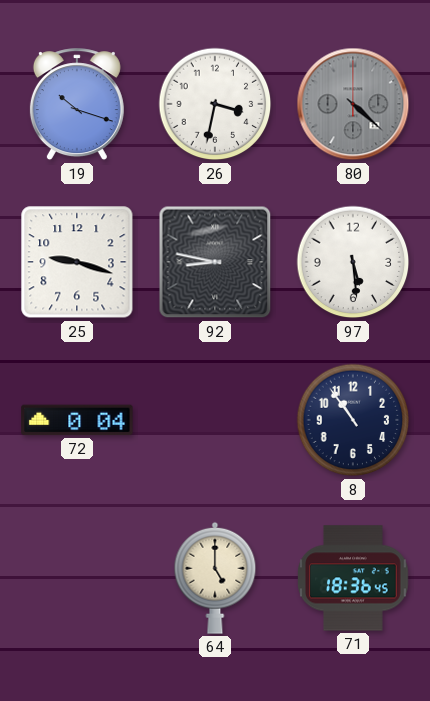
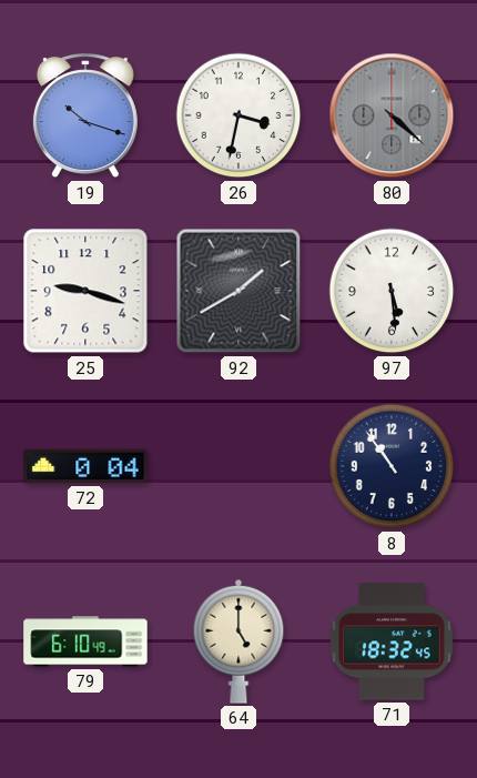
92: 8:47 -> 1:40 (238, 291)
79: none -> 6:10 (85, 641)
71: 18:36 -> 18:32 (392, 641)
